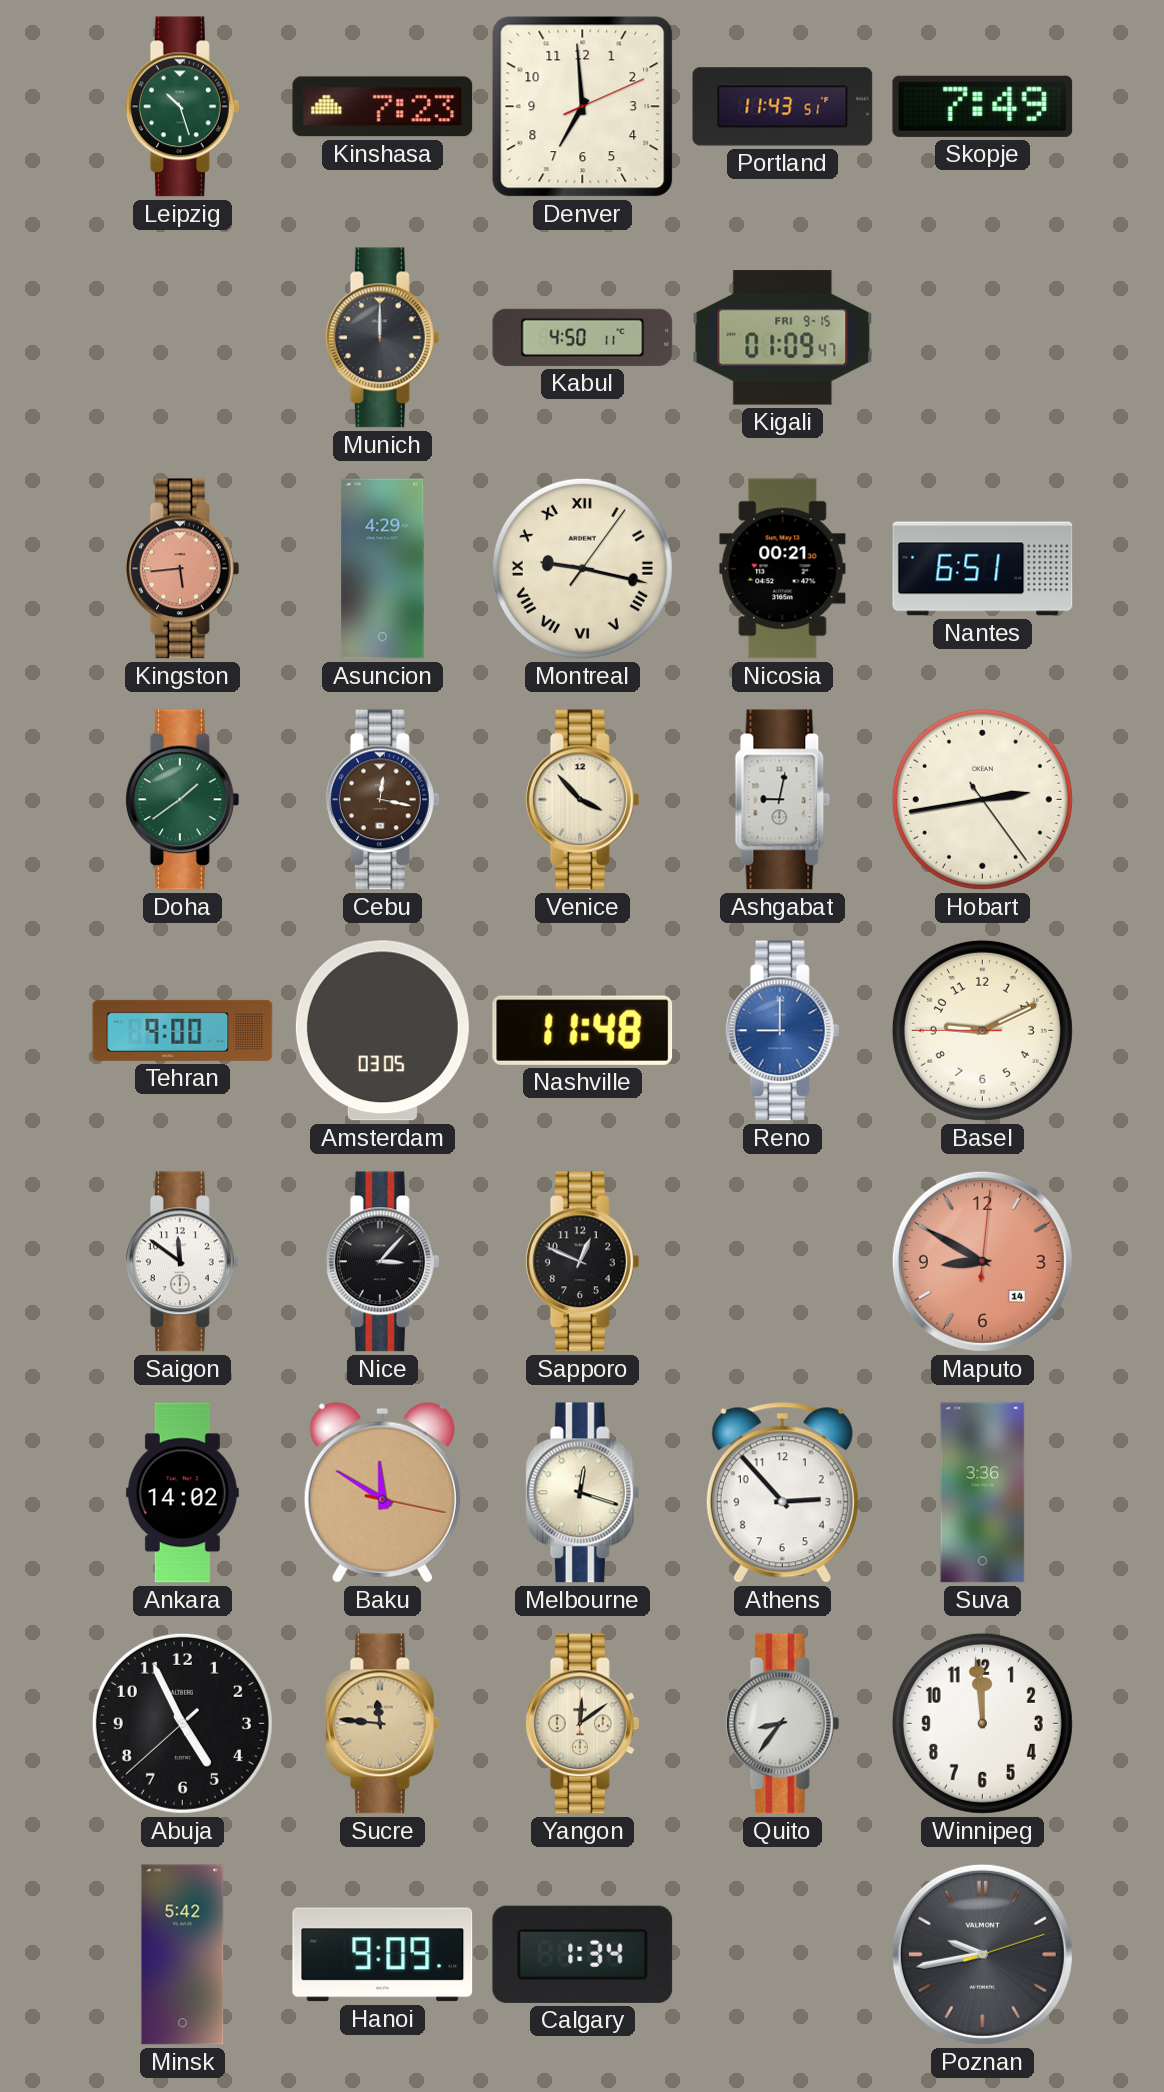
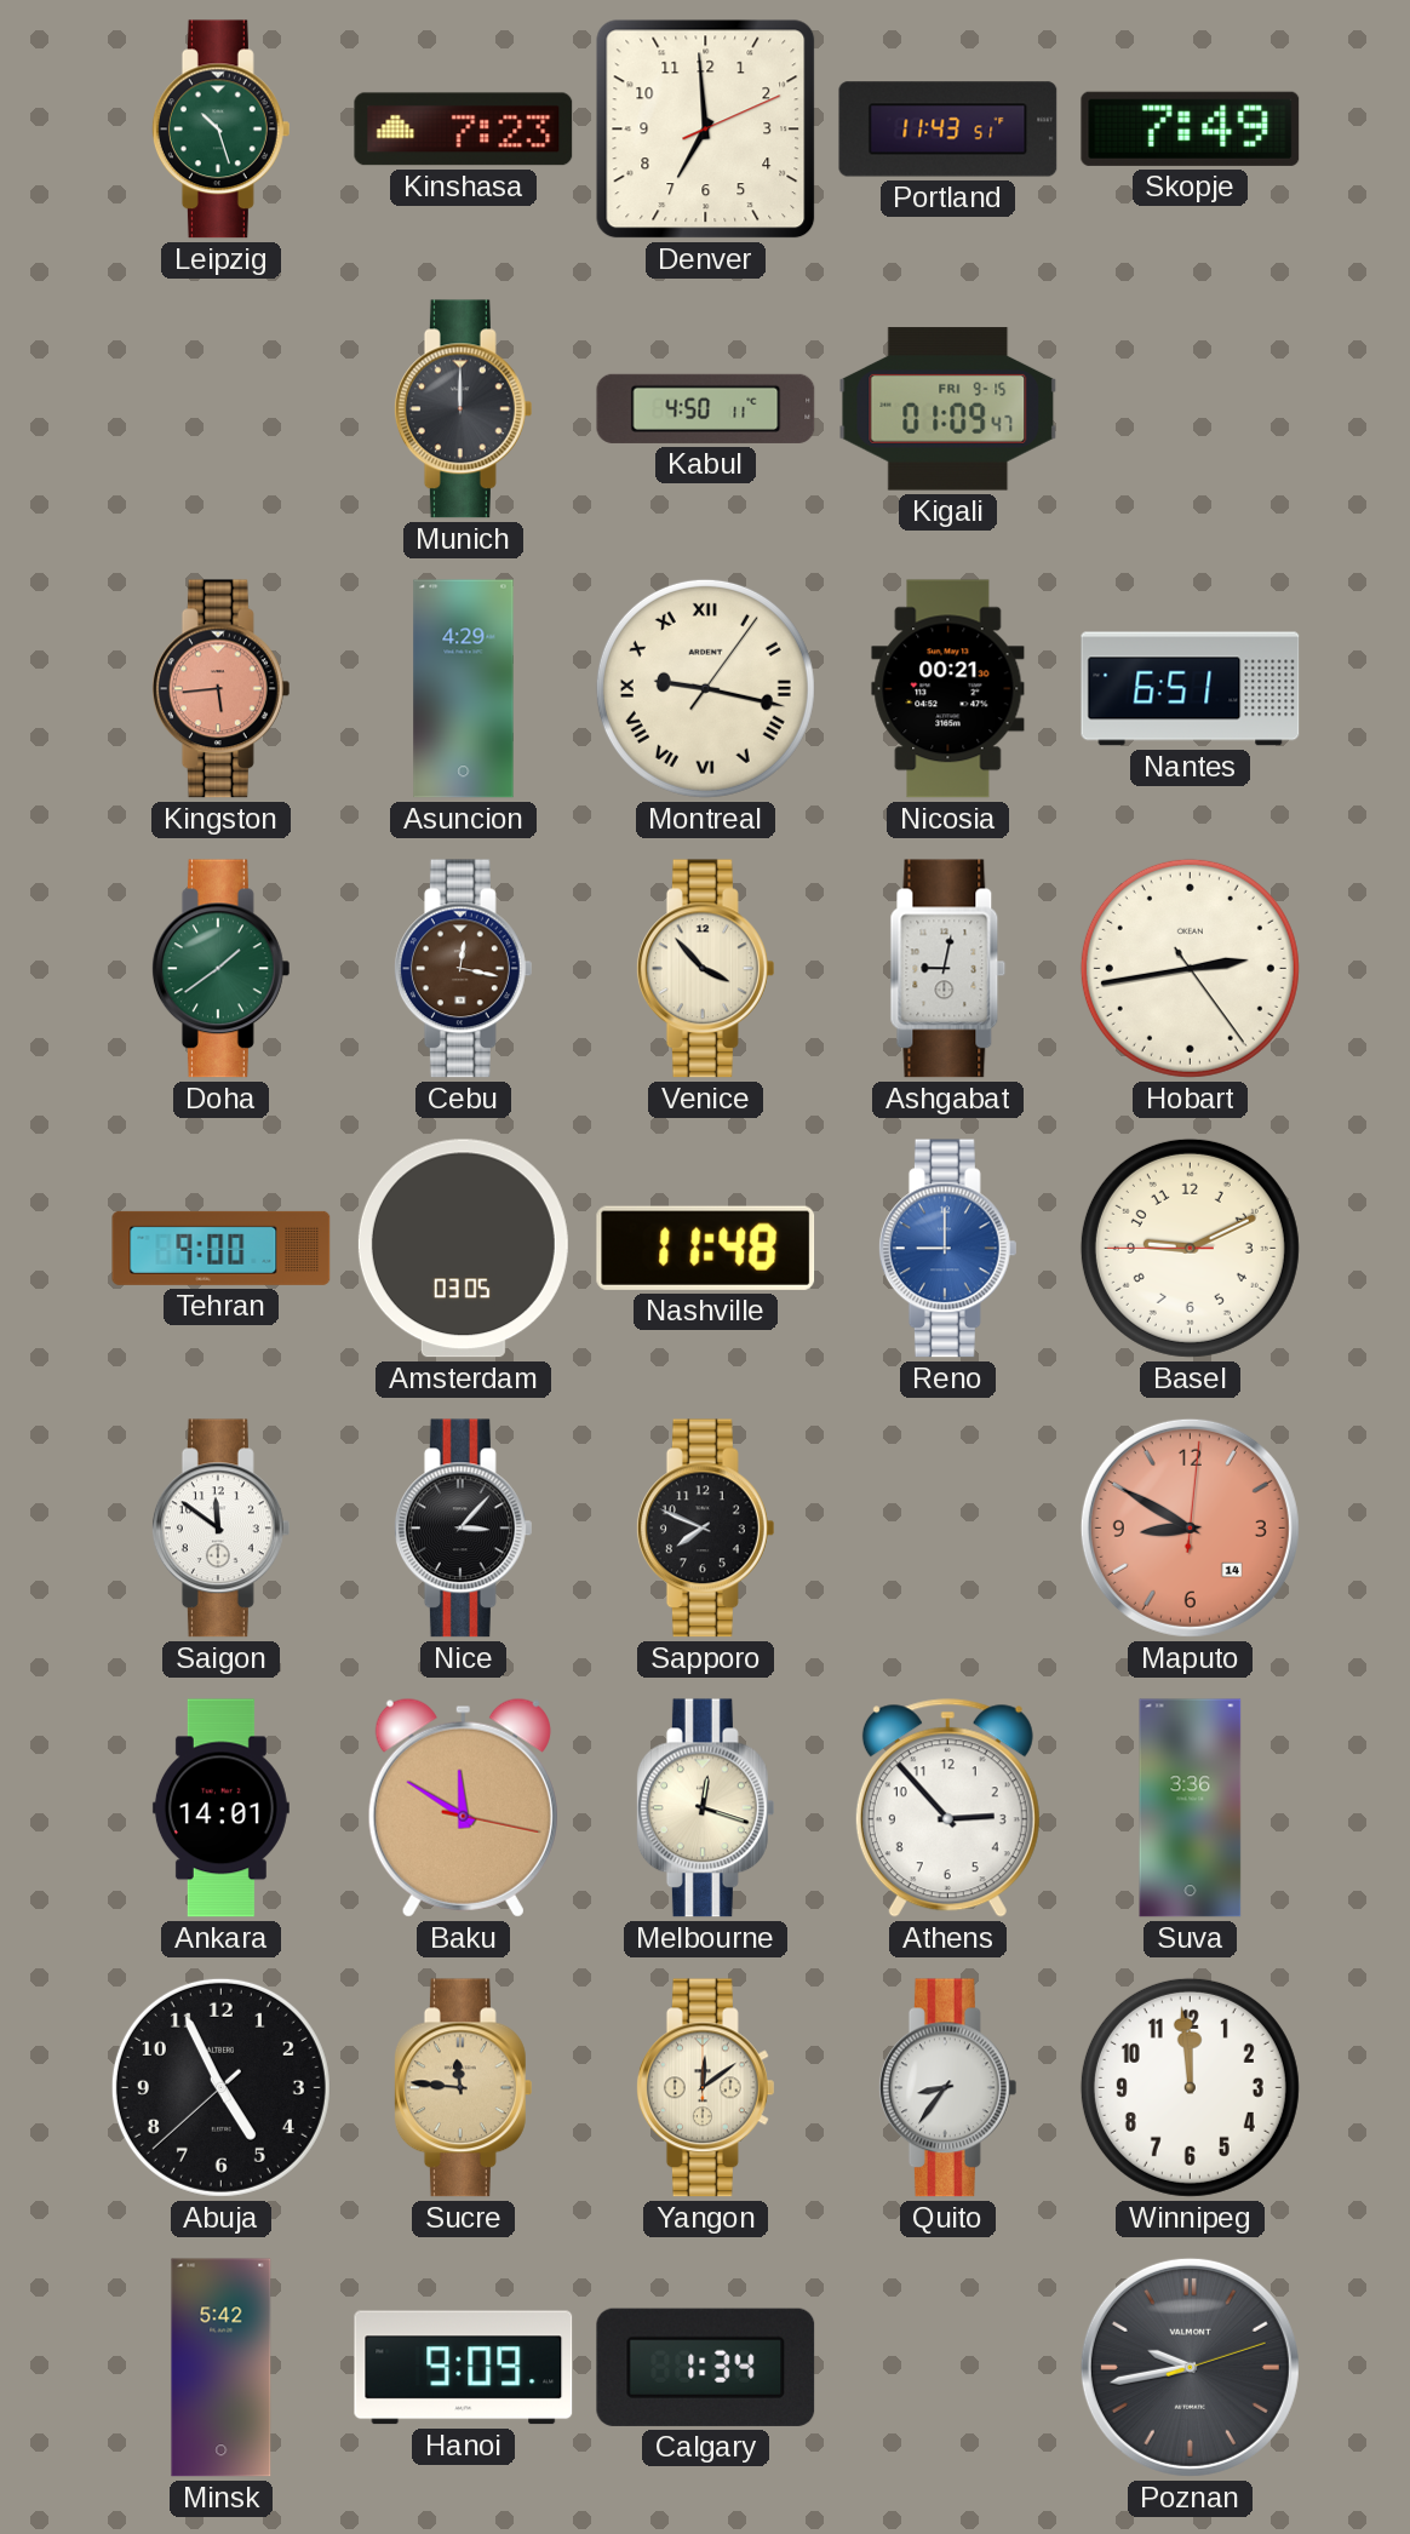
Sapporo: 12:49 -> 7:49 (705, 1529)
Ankara: 14:02 -> 14:01 (220, 1808)
